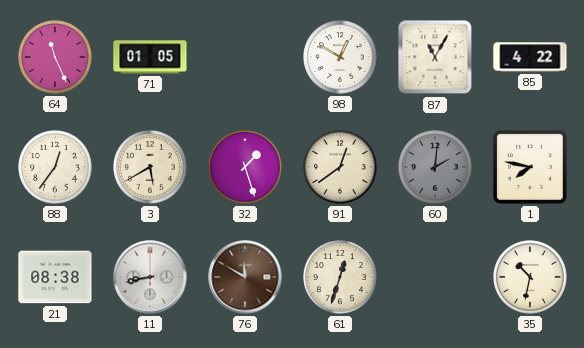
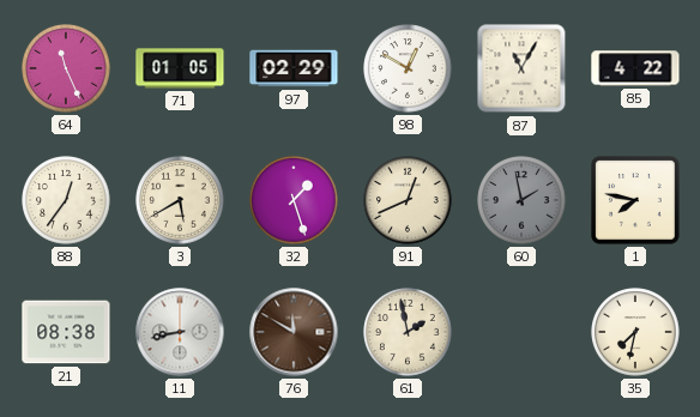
97: none -> 02:29 (294, 68)
91: 12:39 -> 12:41 (408, 200)
60: 2:01 -> 1:58 (521, 200)
61: 12:33 -> 1:58 (408, 332)
35: 10:32 -> 7:32 (635, 332)
